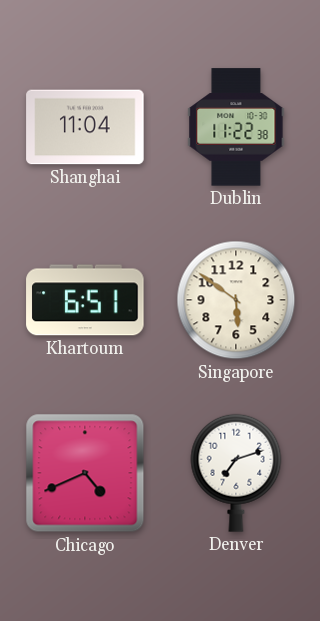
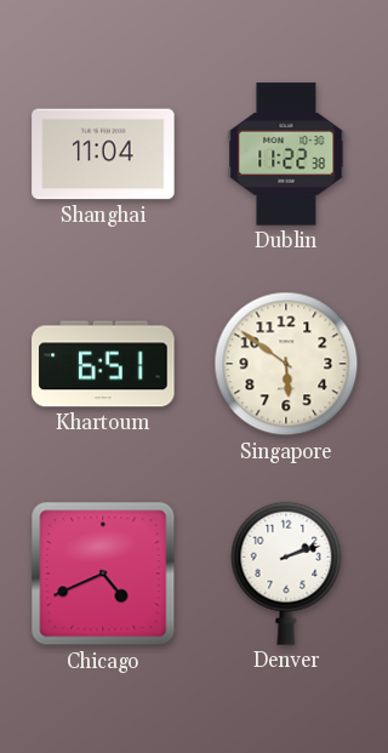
Denver: 7:12 -> 2:12 (286, 574)
